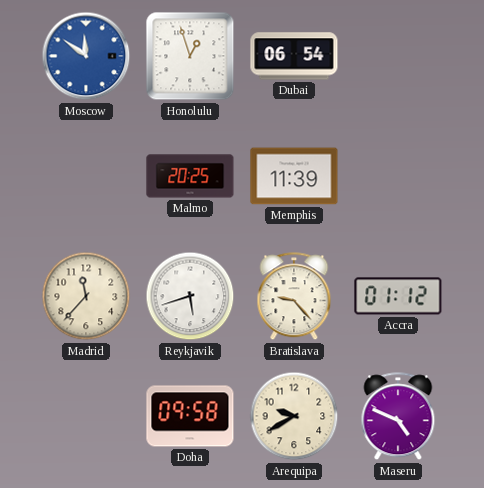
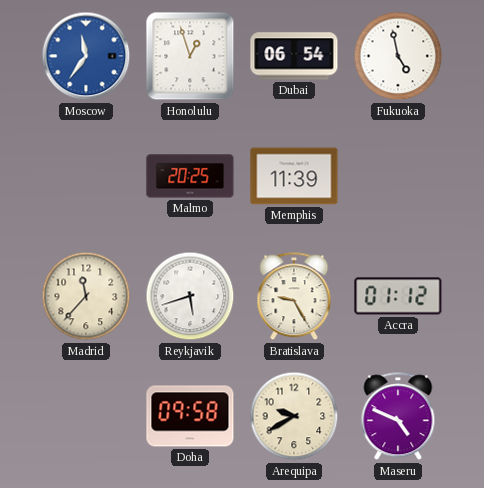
Moscow: 11:51 -> 11:36 (86, 56)
Fukuoka: none -> 4:58 (398, 56)
Bratislava: 9:23 -> 9:25 (294, 297)
